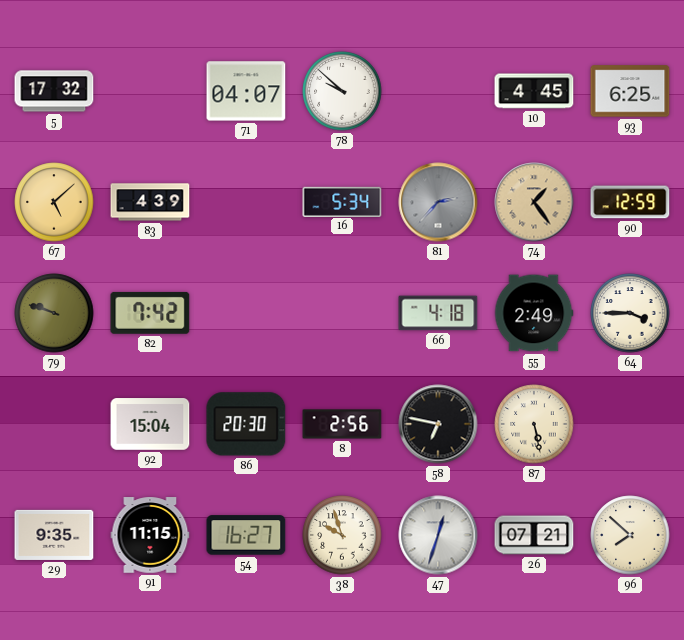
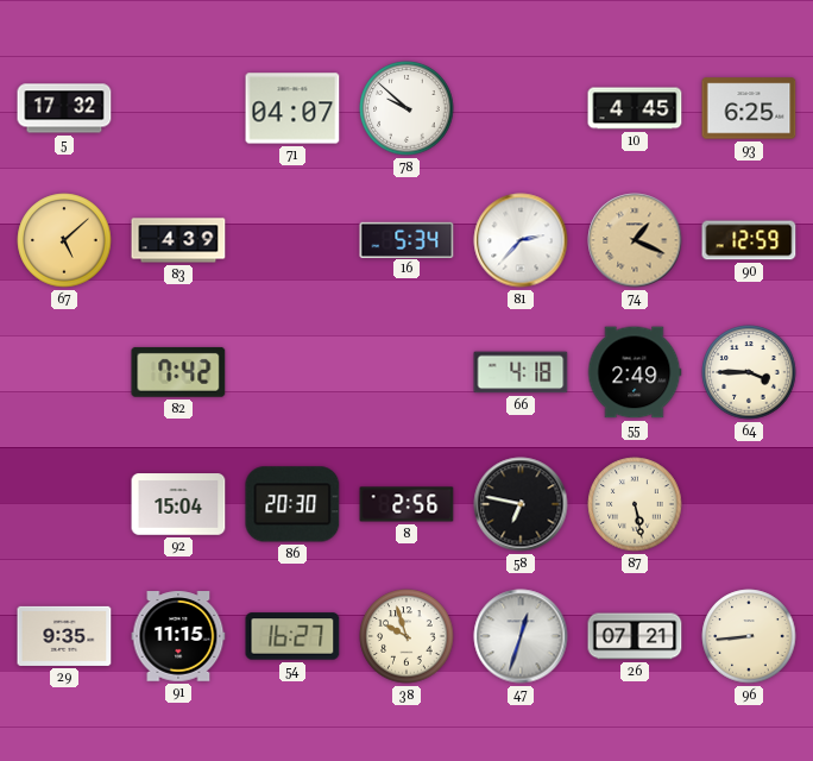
81 dial: grey -> white (521, 240)
74: 1:24 -> 1:19 (635, 240)
79: 9:48 -> none (54, 313)
96: 7:52 -> 8:44 (749, 636)
